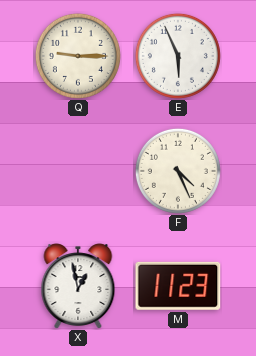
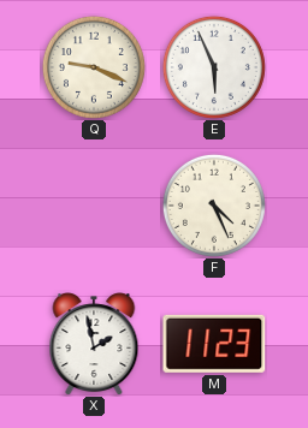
Q: 9:15 -> 9:19 (94, 67)
X: 12:58 -> 1:58 (94, 344)
